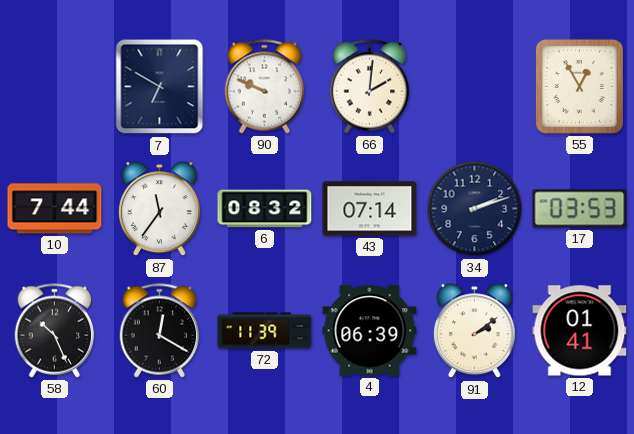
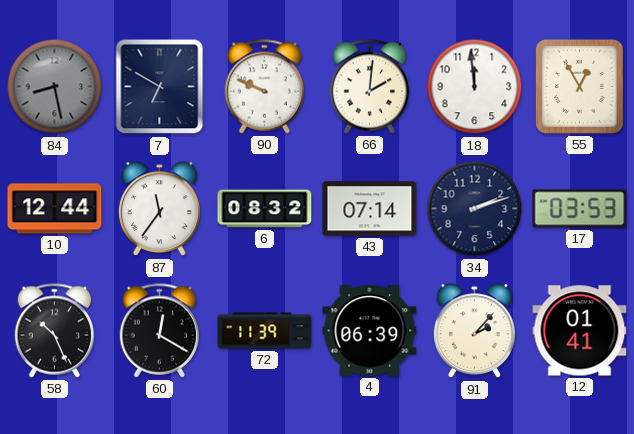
84: none -> 8:28 (55, 87)
18: none -> 11:59 (475, 87)
10: 7:44 -> 12:44 (55, 209)
91: 2:09 -> 2:07 (474, 331)
